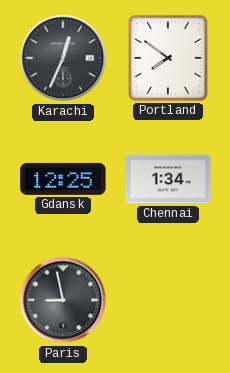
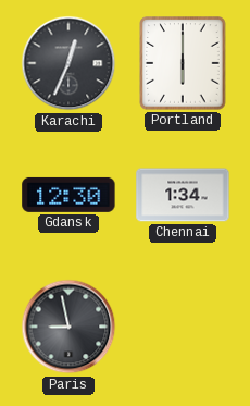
Portland: 7:51 -> 6:00 (183, 63)
Gdansk: 12:25 -> 12:30 (68, 195)
